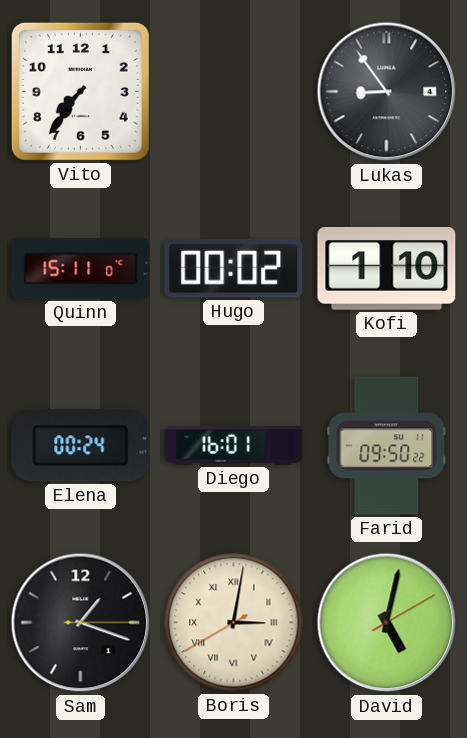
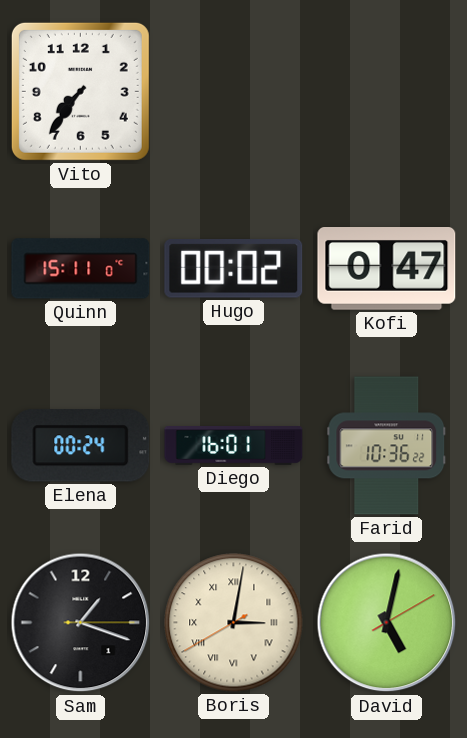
Lukas: 8:54 -> none (387, 92)
Kofi: 1:10 -> 0:47 (387, 269)
Farid: 09:50 -> 10:36 (387, 446)
